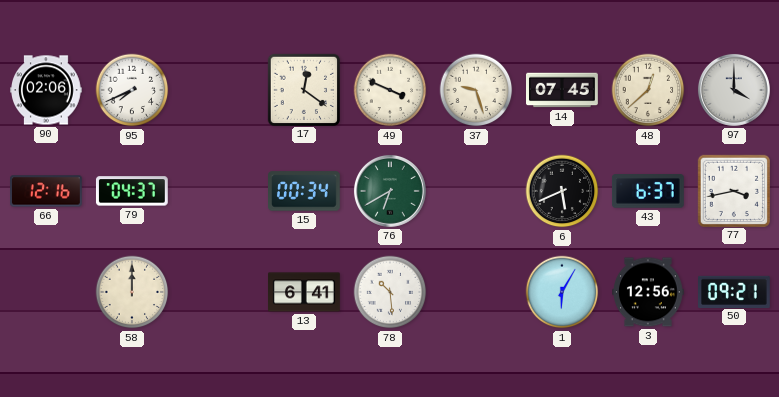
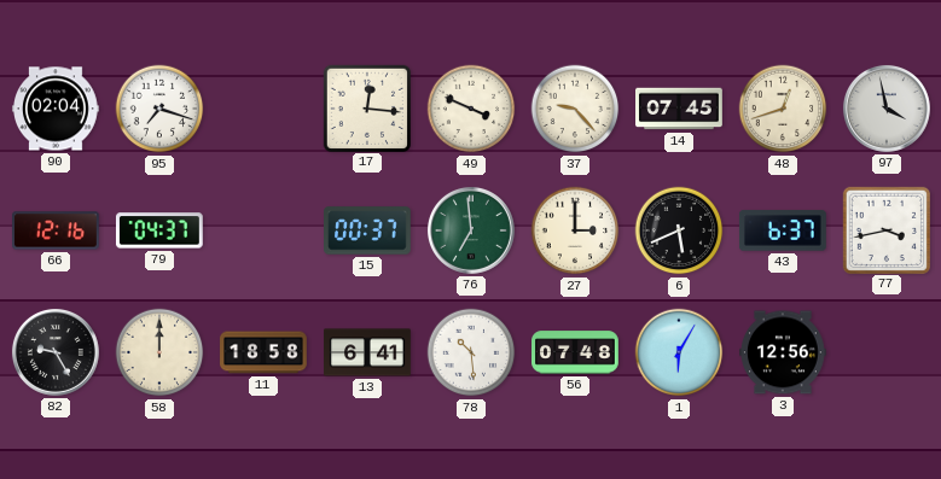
90: 02:06 -> 02:04 (57, 109)
95: 7:41 -> 7:18 (159, 109)
17: 12:21 -> 12:16 (366, 107)
37: 9:27 -> 9:23 (575, 109)
48: 12:38 -> 12:42 (783, 109)
97: 4:00 -> 3:58 (887, 109)
15: 00:34 -> 00:37 (368, 230)
76: 6:40 -> 6:59 (471, 230)
27: none -> 3:00 (575, 230)
82: none -> 9:25 (56, 352)
11: none -> 18:58 (263, 352)
56: none -> 07:48 (575, 352)
50: 09:21 -> none (735, 291)
